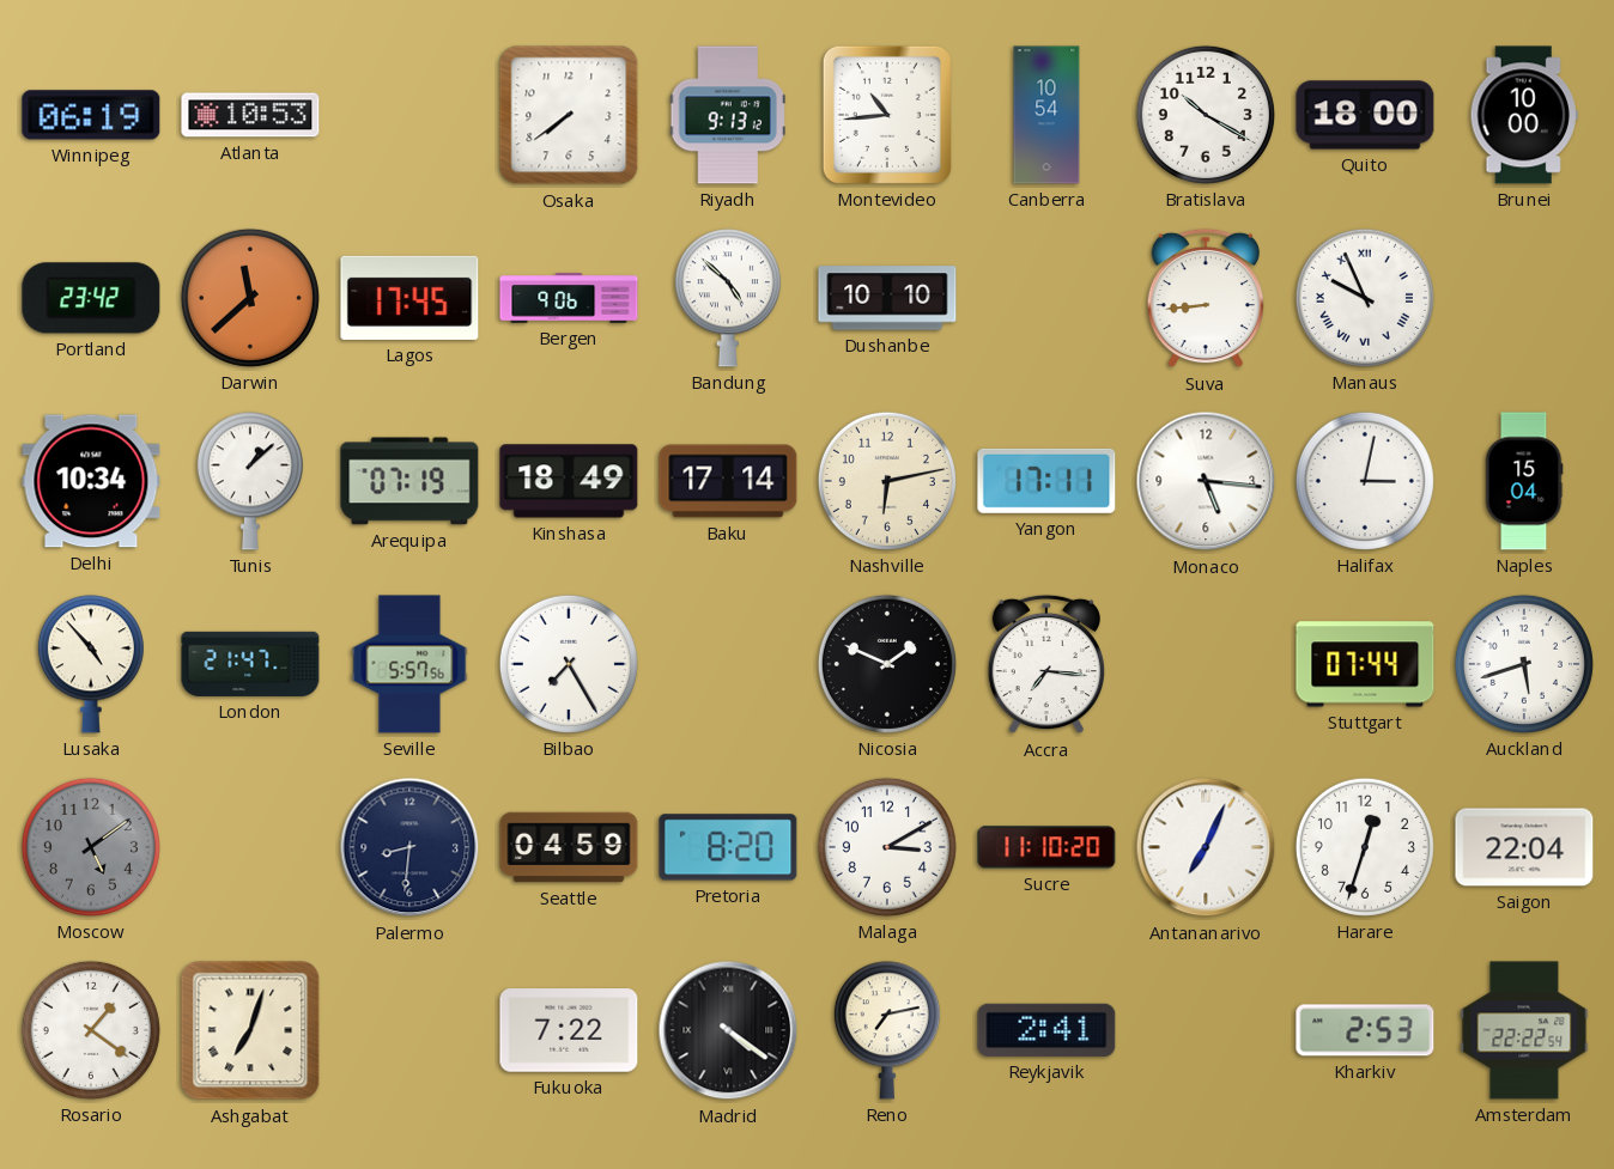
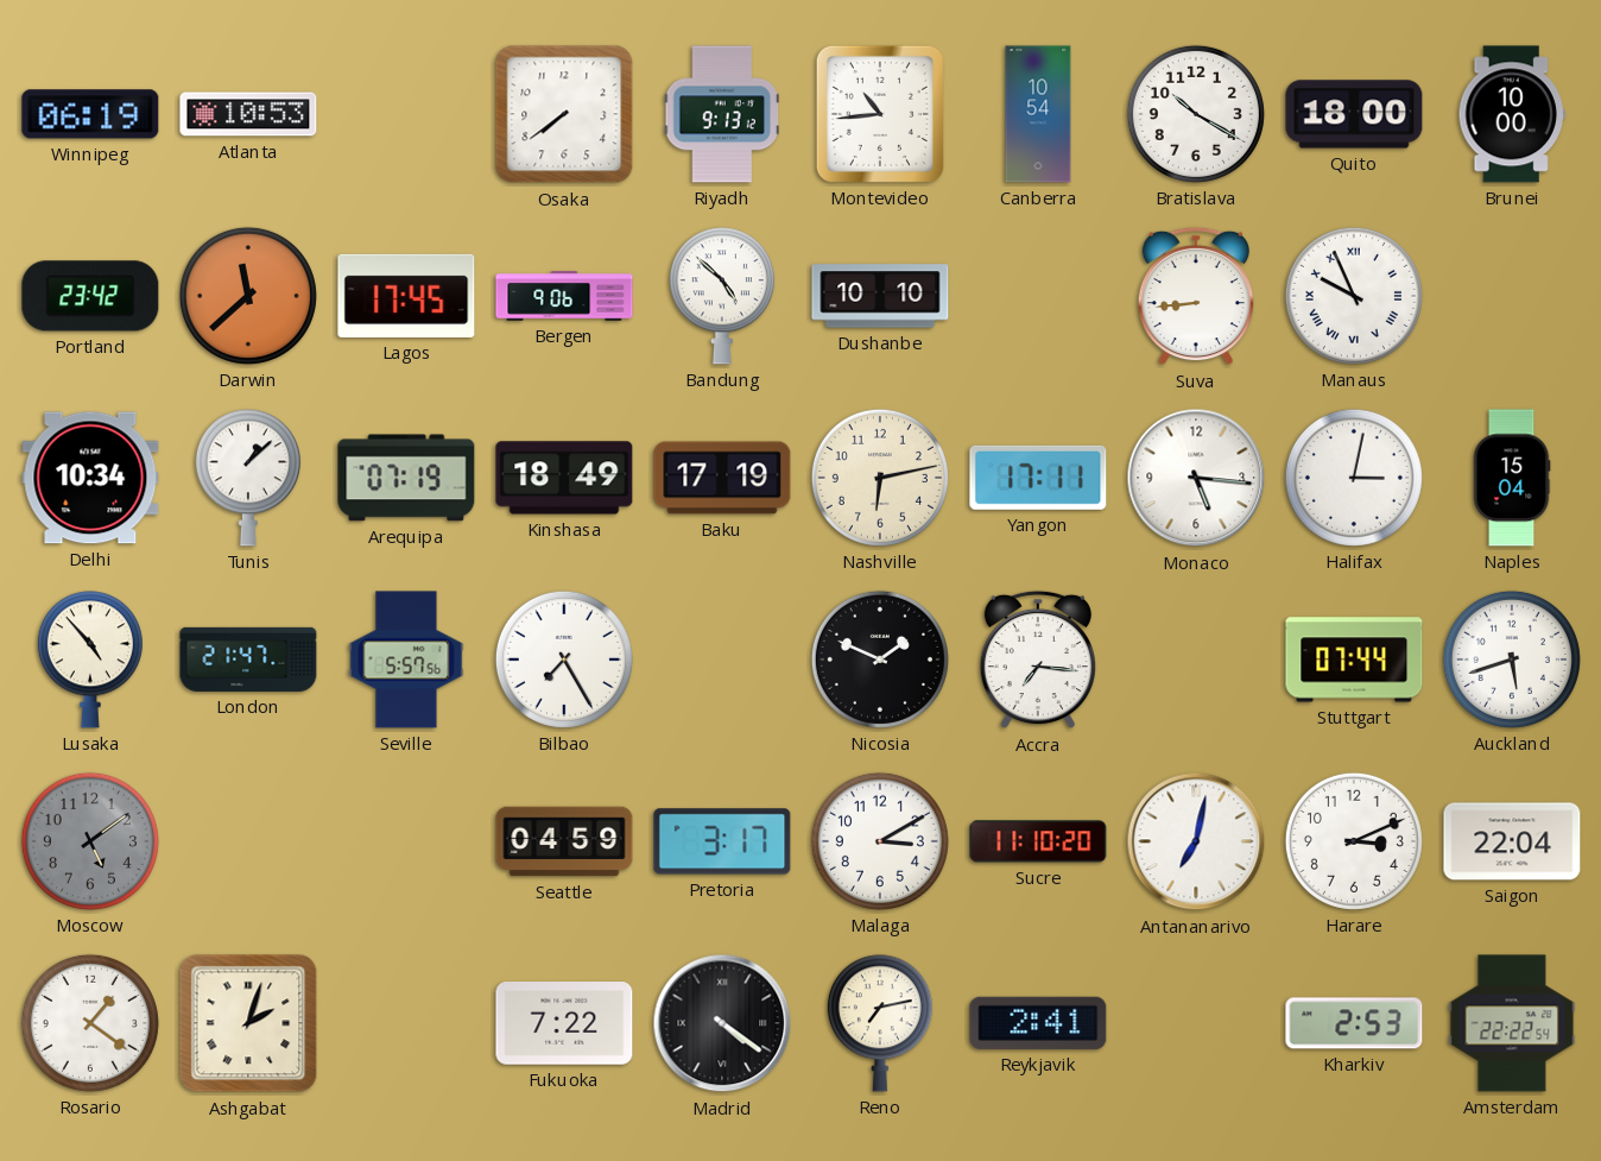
Baku: 17:14 -> 17:19 (722, 478)
Palermo: 8:31 -> none (409, 847)
Pretoria: 8:20 -> 3:17 (722, 841)
Antananarivo: 7:04 -> 7:02 (1196, 841)
Harare: 12:33 -> 3:11 (1354, 841)
Ashgabat: 7:03 -> 2:03 (248, 1023)
